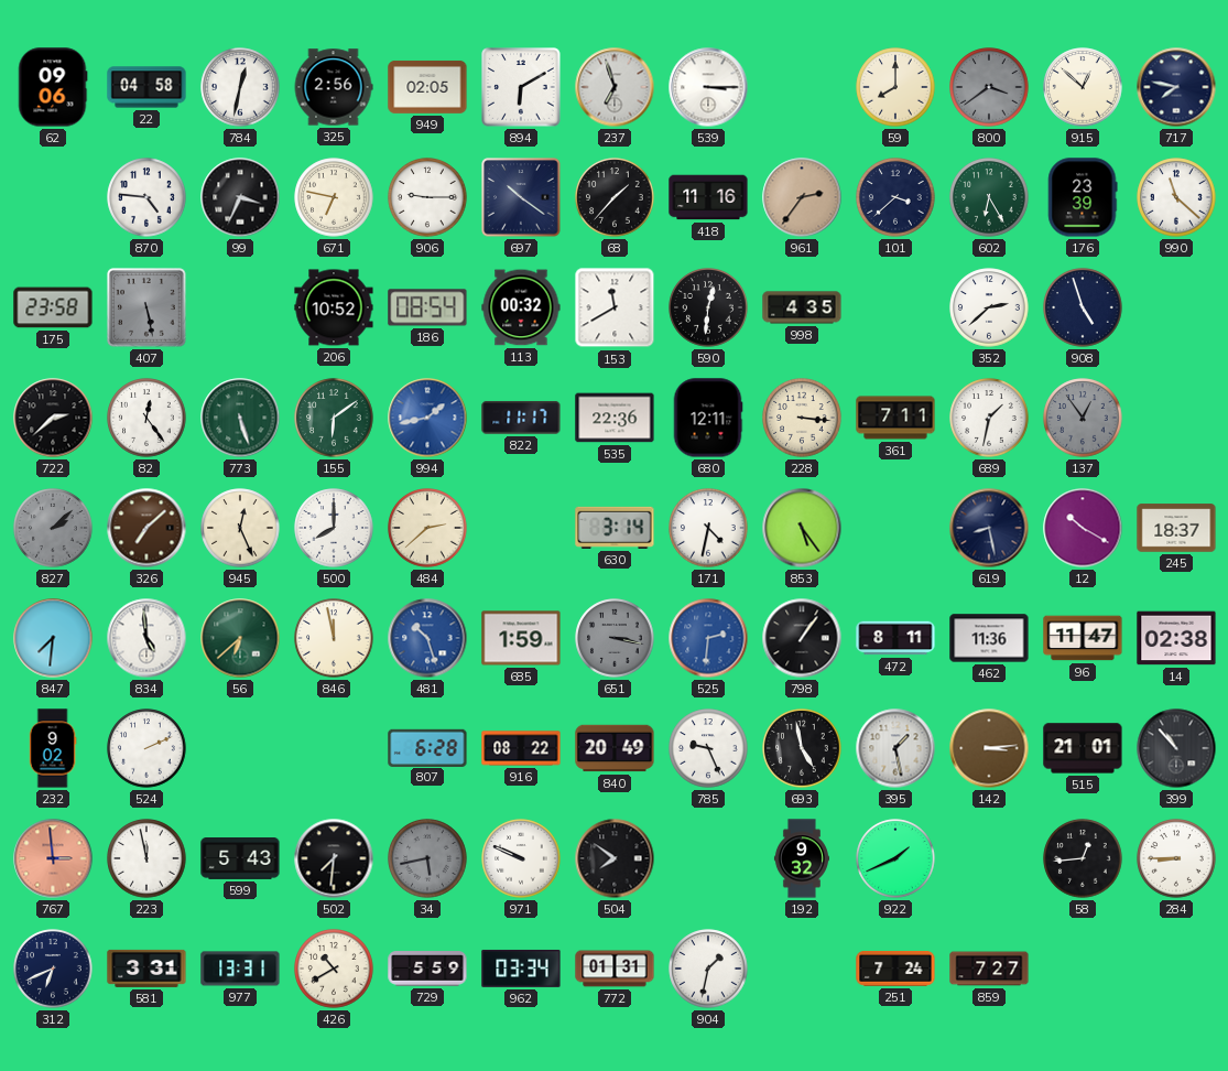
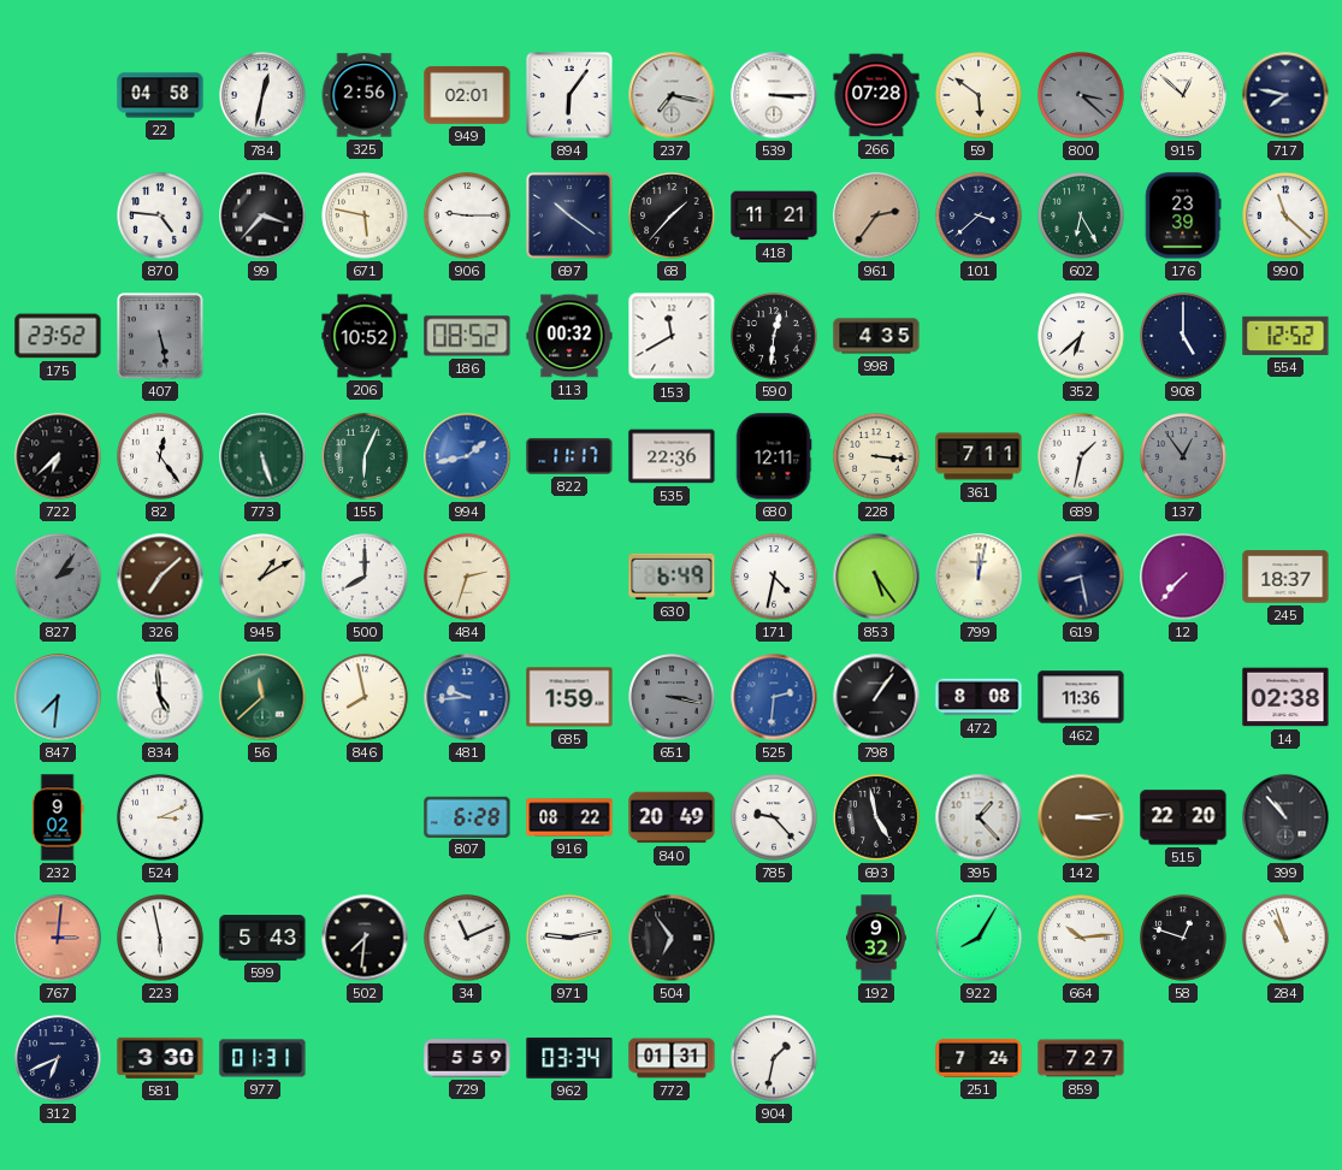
62: 09:06 -> none (53, 87)
949: 02:05 -> 02:01 (467, 95)
894: 6:10 -> 6:06 (569, 95)
237: 6:57 -> 7:17 (672, 95)
266: none -> 07:28 (876, 95)
59: 8:00 -> 5:51 (979, 95)
800: 3:39 -> 3:22 (1081, 95)
99: 3:34 -> 3:37 (262, 215)
671: 6:47 -> 5:47 (365, 215)
418: 11:16 -> 11:21 (774, 215)
175: 23:58 -> 23:52 (58, 336)
186: 08:54 -> 08:52 (467, 336)
352: 2:38 -> 6:38 (1081, 336)
908: 4:57 -> 5:00 (1183, 336)
554: none -> 12:52 (1285, 336)
722: 2:38 -> 6:38 (58, 456)
155: 6:09 -> 6:04 (365, 456)
827: 2:08 -> 2:06 (58, 577)
945: 12:26 -> 1:10 (262, 577)
484: 2:38 -> 2:33 (467, 577)
630: 3:14 -> 6:49 (672, 577)
799: none -> 12:02 (979, 577)
12: 10:20 -> 7:37 (1183, 577)
56: 6:38 -> 11:38 (262, 697)
846: 11:58 -> 7:58 (365, 697)
481: 10:27 -> 9:44 (467, 697)
472: 8:11 -> 8:08 (979, 697)
96: 11:47 -> none (1083, 638)
524: 2:11 -> 3:11 (160, 817)
785: 9:26 -> 9:23 (774, 817)
395: 1:28 -> 1:23 (979, 817)
515: 21:01 -> 22:20 (1183, 817)
767: 2:59 -> 3:01 (58, 938)
223: 11:58 -> 5:58 (160, 938)
34: 5:43 -> 11:11 (467, 938)
34 dial: grey -> white (467, 938)
971: 9:49 -> 9:13 (569, 938)
504: 7:51 -> 6:54 (672, 938)
922: 1:41 -> 8:05 (979, 938)
664: none -> 10:14 (1081, 938)
58: 12:44 -> 12:48 (1183, 938)
284: 8:45 -> 10:57 (1285, 938)
581: 3:31 -> 3:30 (160, 1058)
977: 13:31 -> 01:31 (262, 1058)
426: 10:40 -> none (334, 969)
